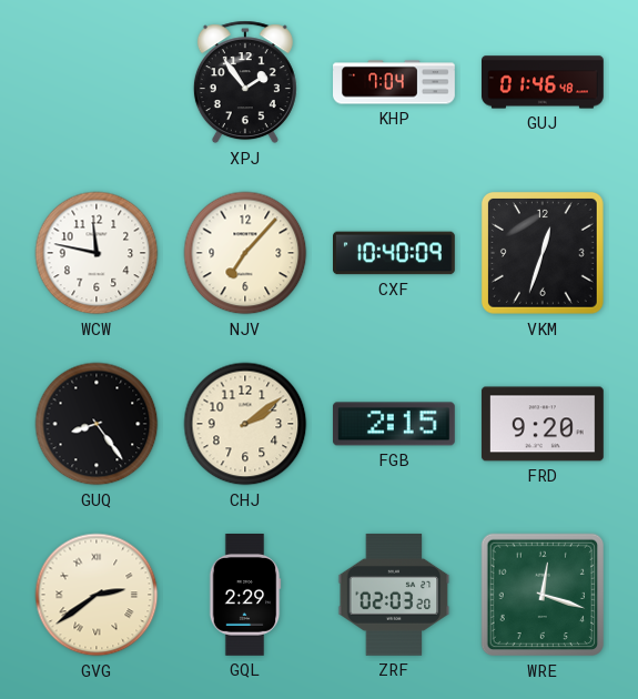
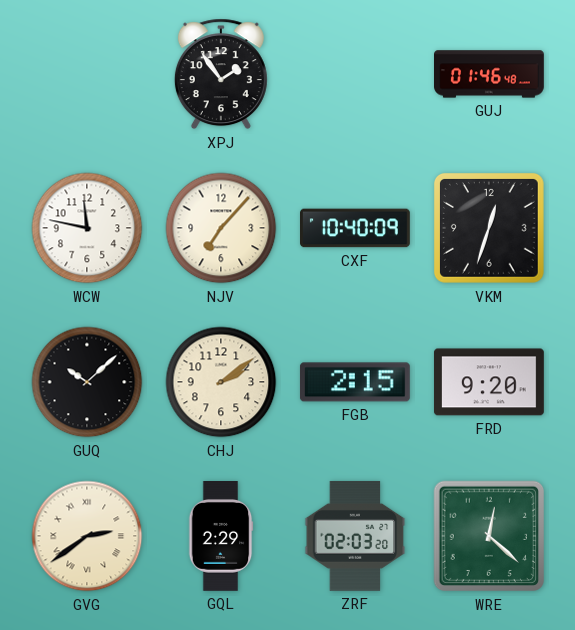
KHP: 7:04 -> none (395, 82)
GUQ: 8:24 -> 10:08 (87, 382)
WRE: 12:18 -> 12:22 (489, 536)
